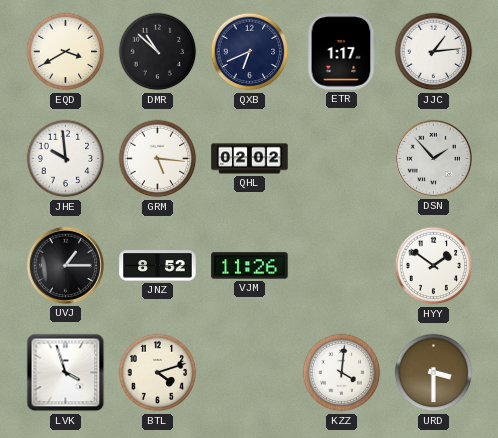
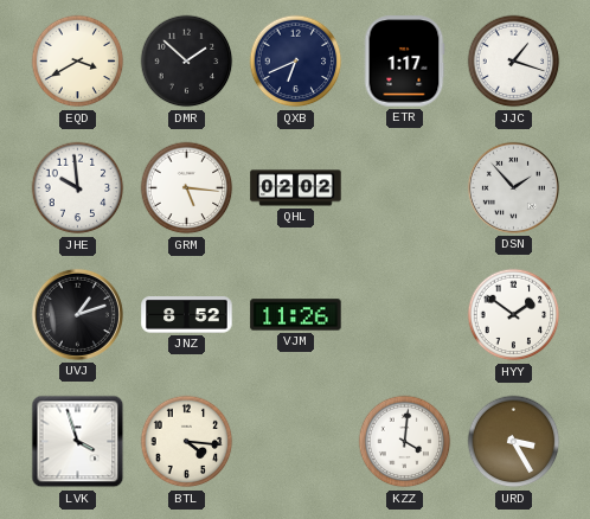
DMR: 10:52 -> 1:52 (187, 62)
JJC: 1:14 -> 1:18 (514, 62)
UVJ: 1:15 -> 1:12 (77, 314)
BTL: 4:12 -> 4:16 (187, 442)
URD: 3:30 -> 3:25 (514, 442)
